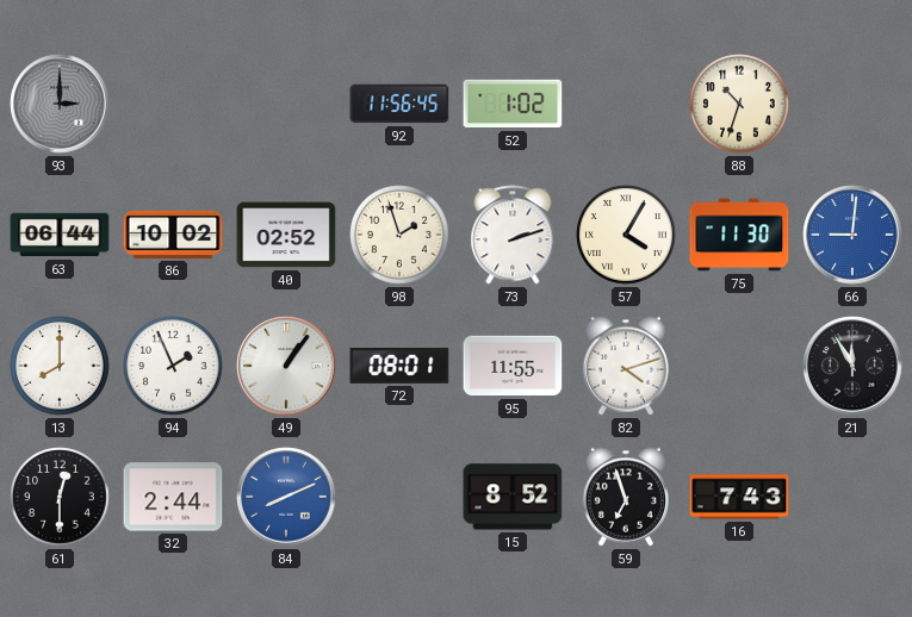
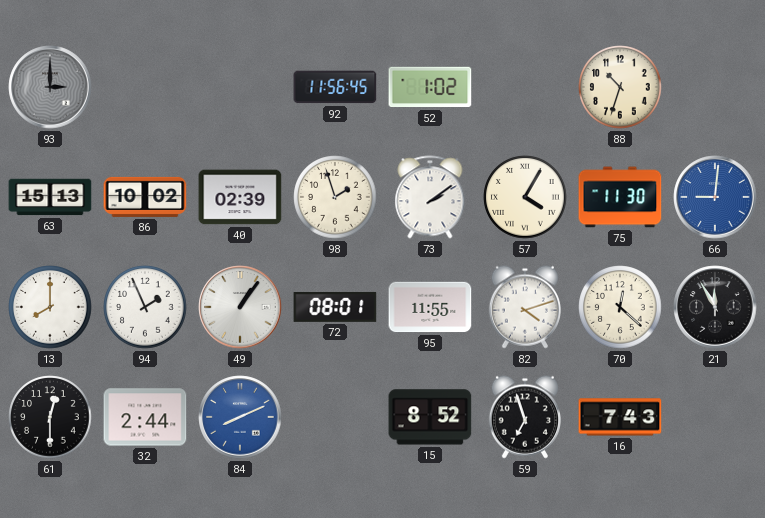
63: 06:44 -> 15:13 (50, 197)
40: 02:52 -> 02:39 (240, 197)
73: 2:12 -> 2:09 (430, 197)
70: none -> 12:22 (620, 307)
